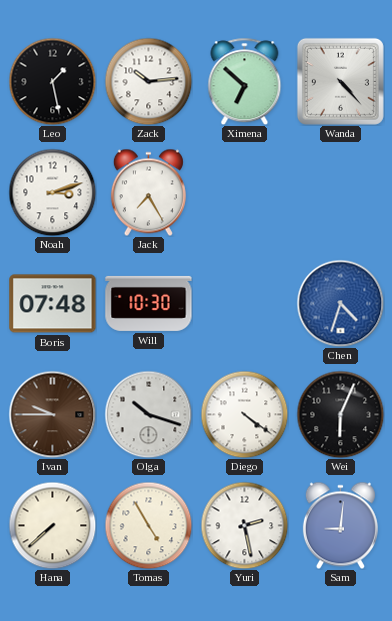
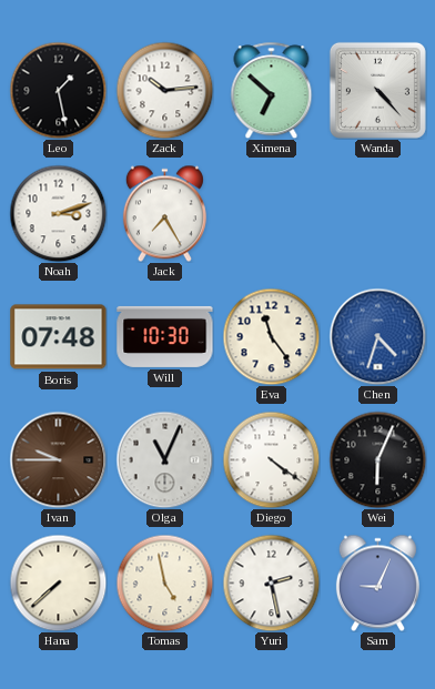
Eva: none -> 11:24 (271, 336)
Olga: 10:18 -> 11:04 (164, 459)
Tomas: 4:55 -> 4:58 (164, 582)
Sam: 9:01 -> 9:04 (377, 582)
